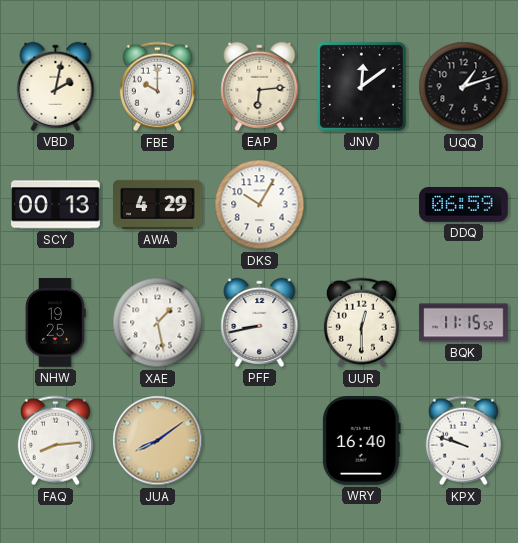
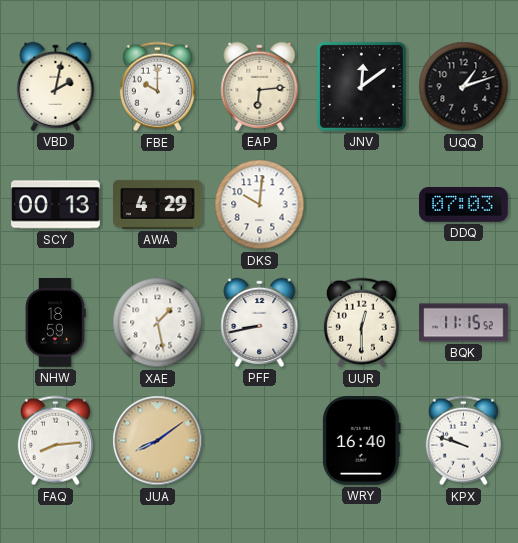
DKS: 10:05 -> 10:01 (260, 205)
DDQ: 06:59 -> 07:03 (464, 205)
NHW: 19:25 -> 18:59 (55, 323)
